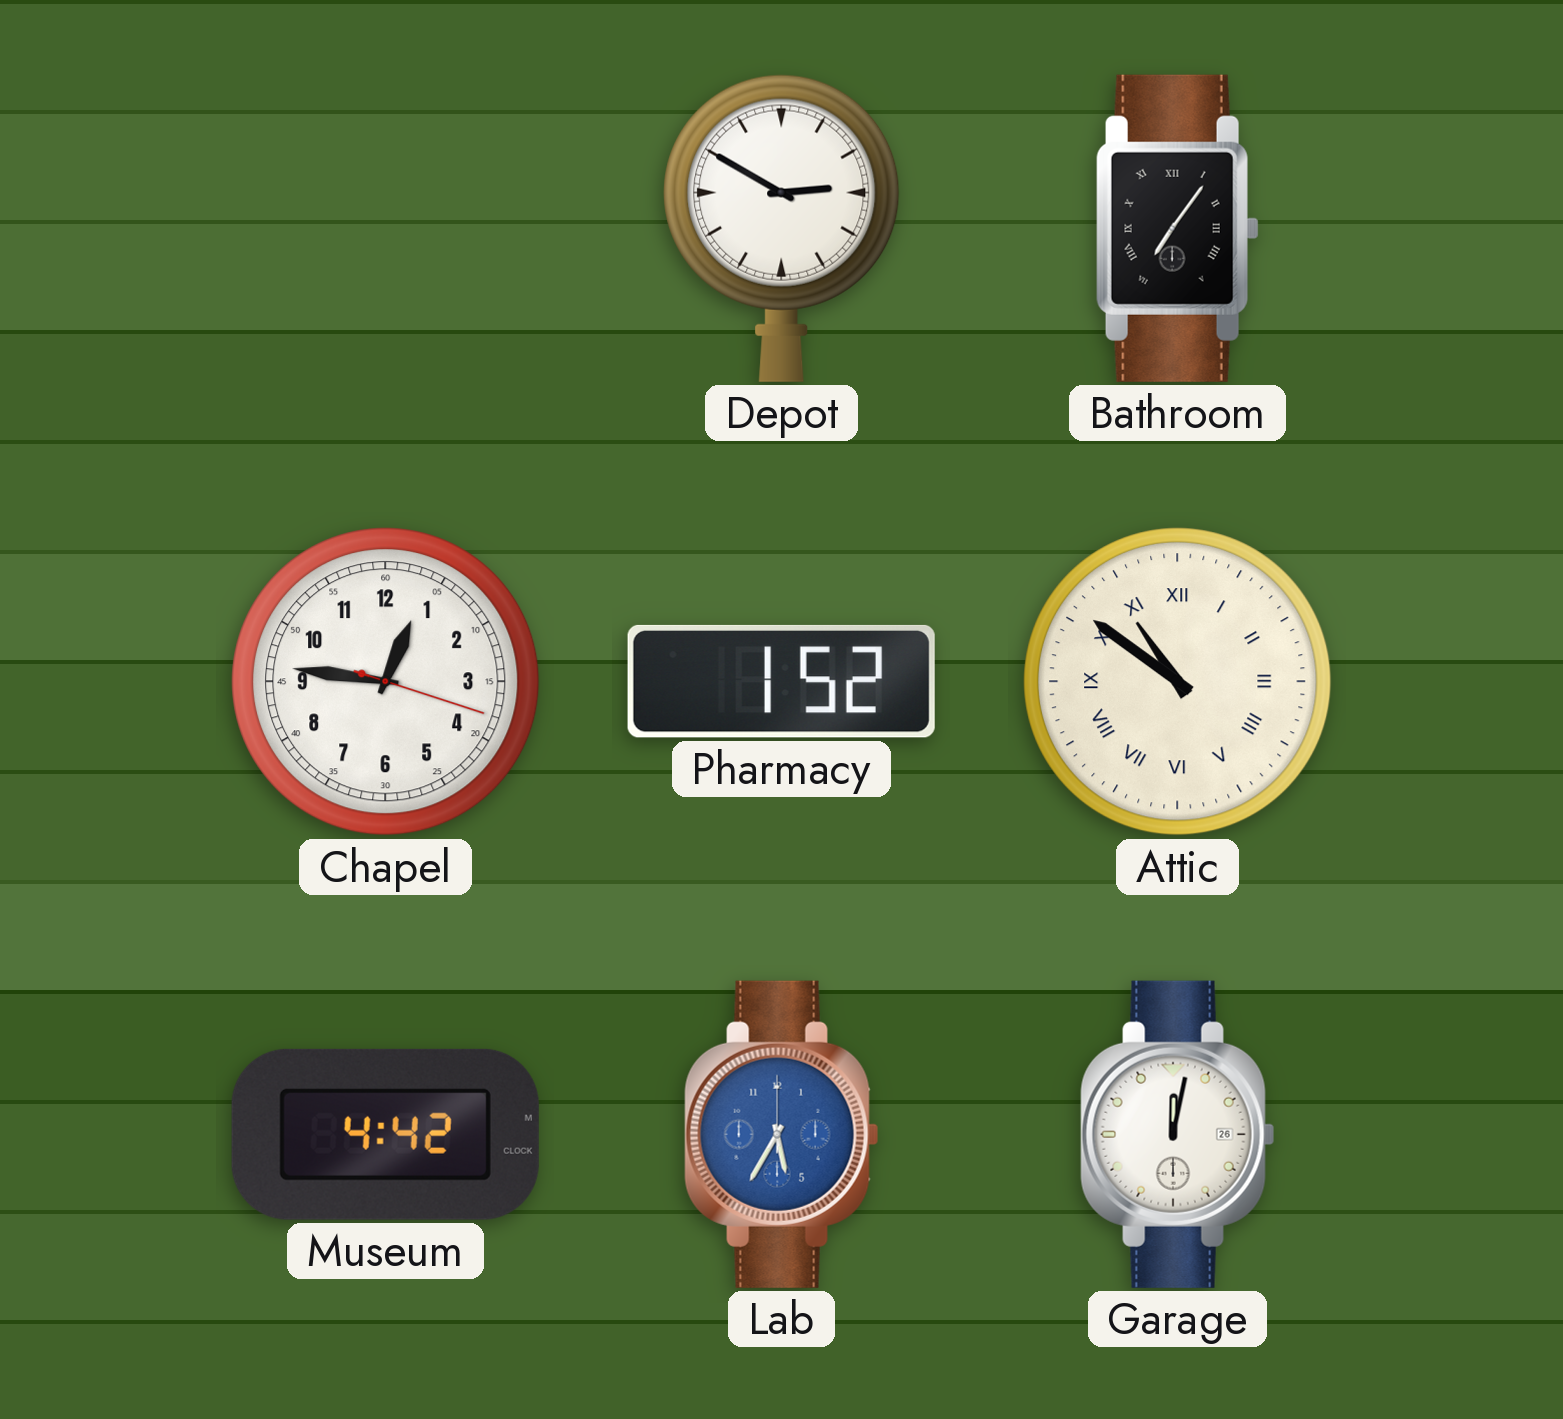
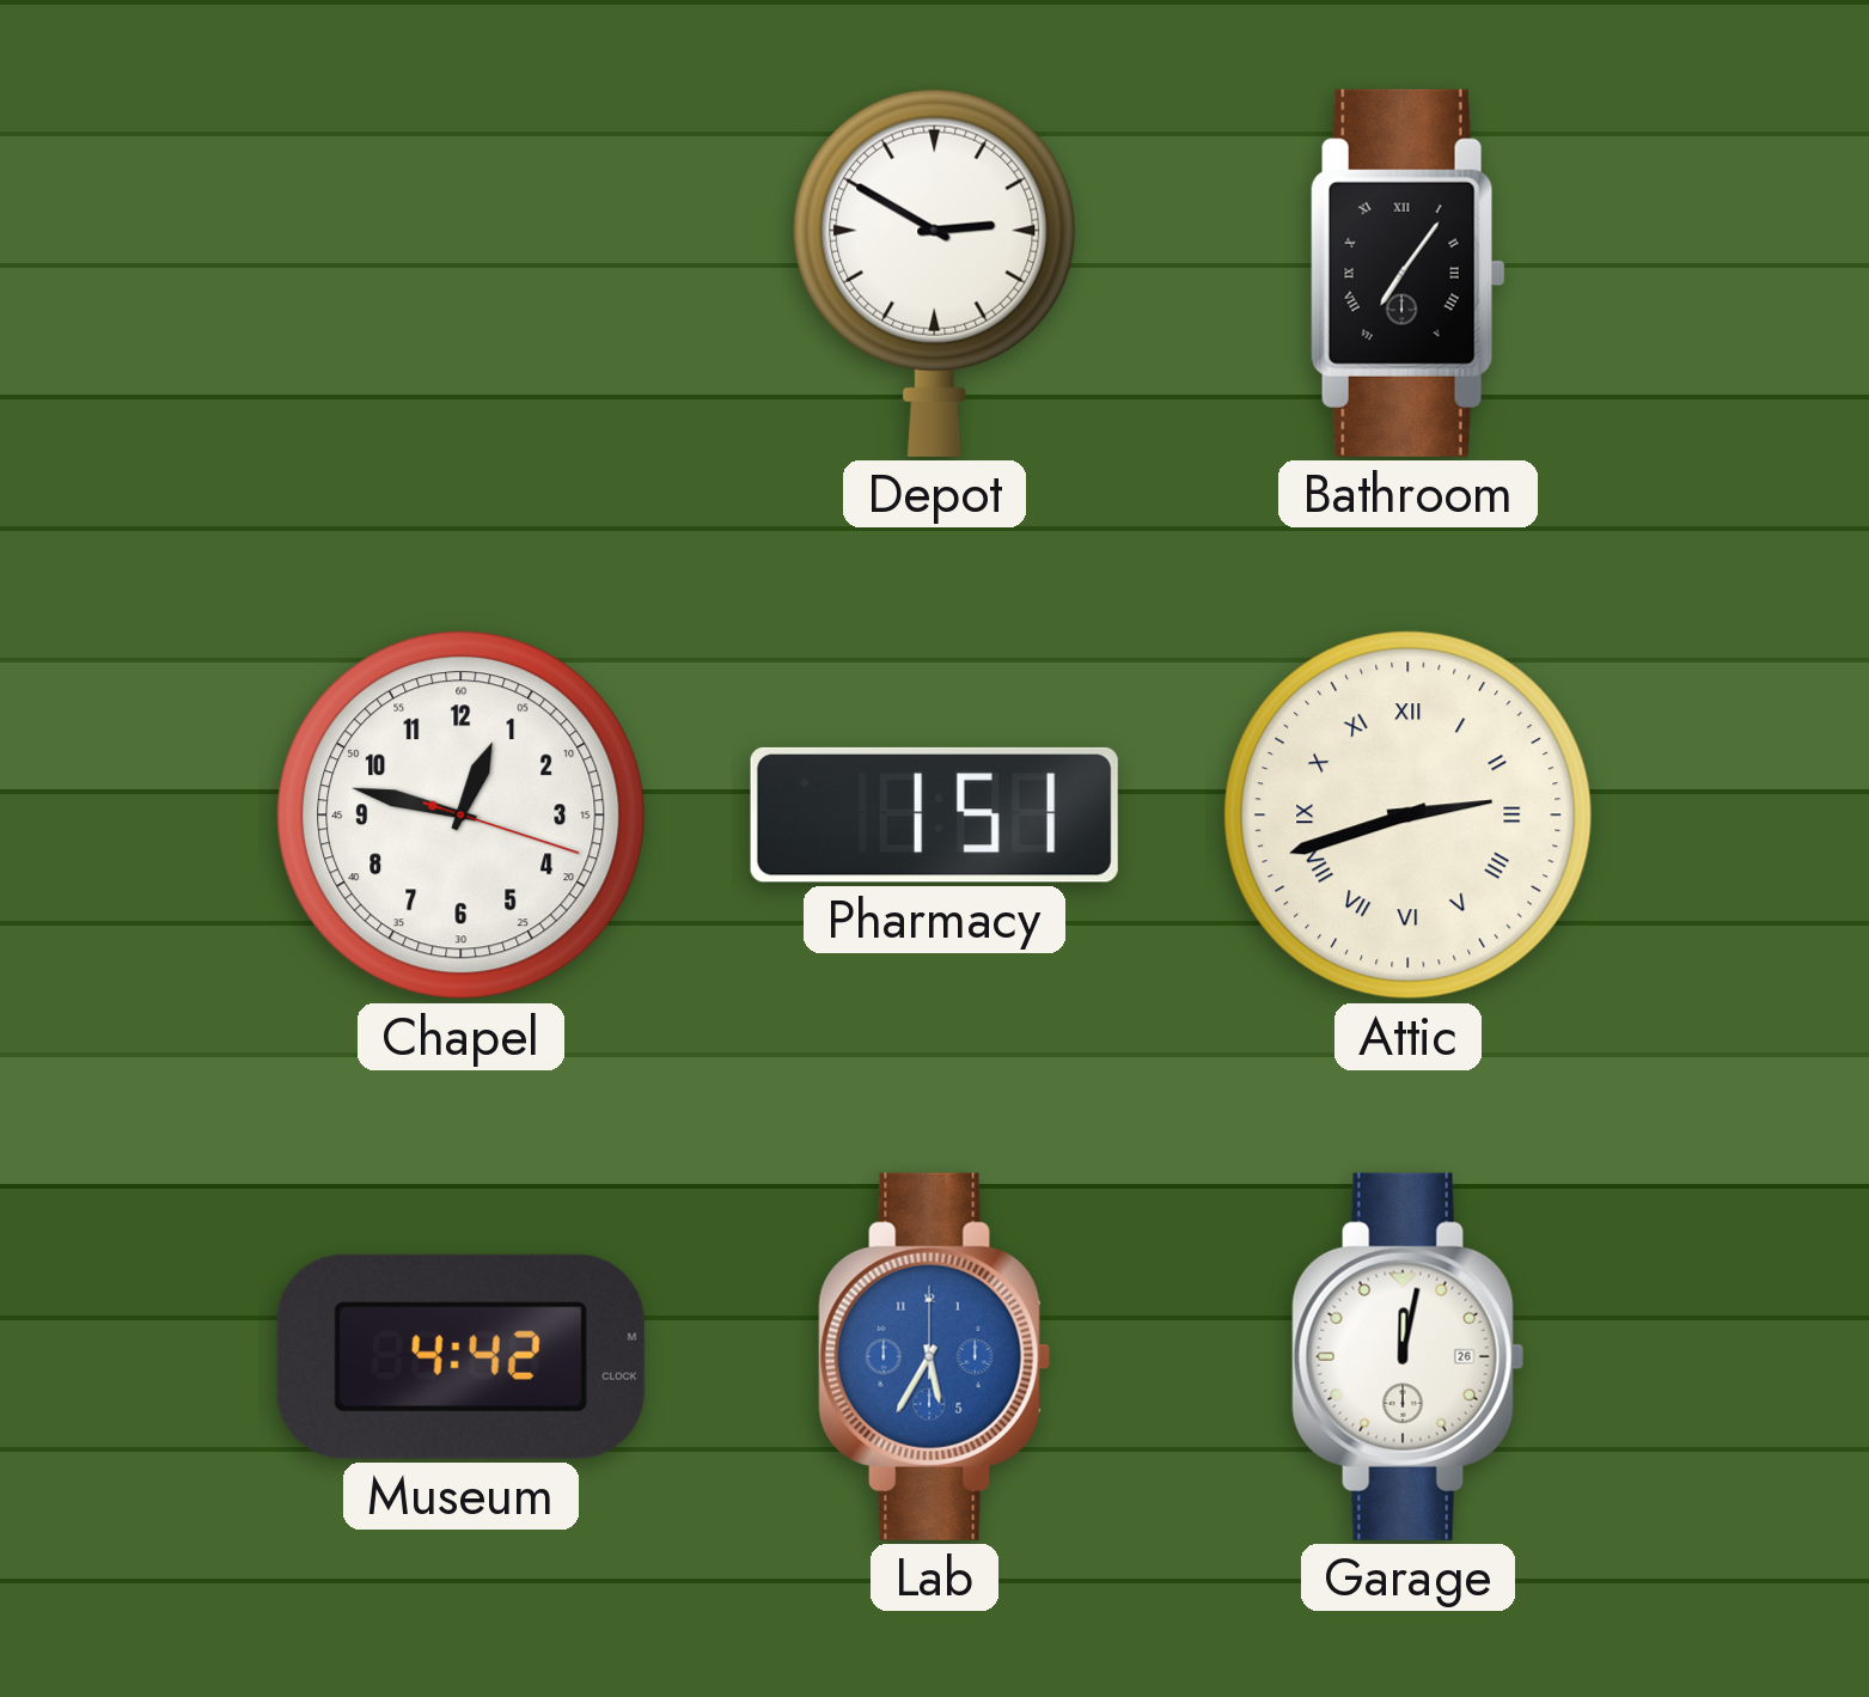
Chapel: 12:46 -> 12:47 (462, 816)
Pharmacy: 1:52 -> 1:51 (934, 814)
Attic: 10:51 -> 2:42 (1409, 816)
